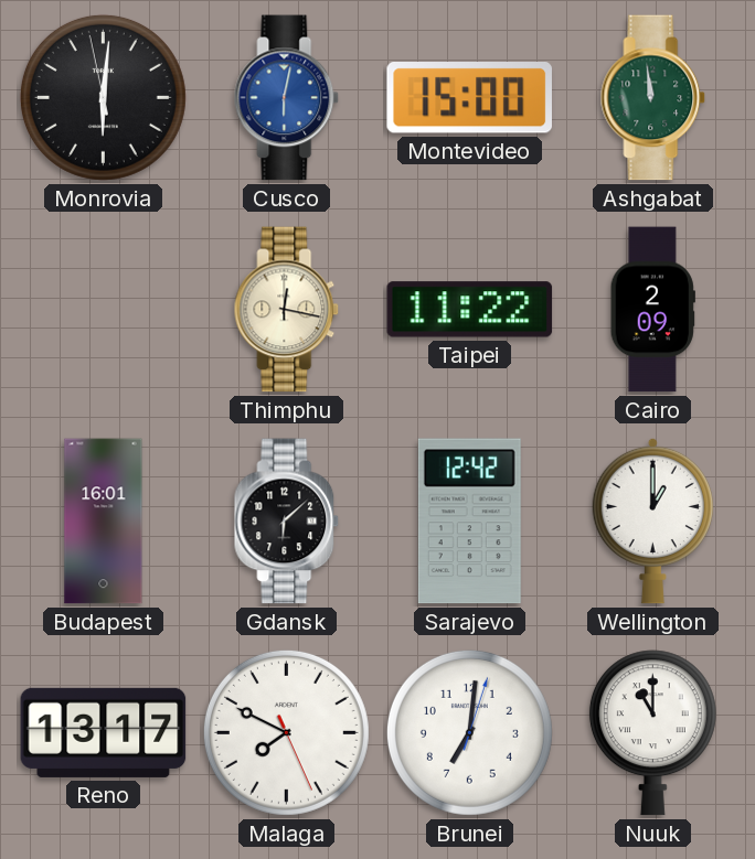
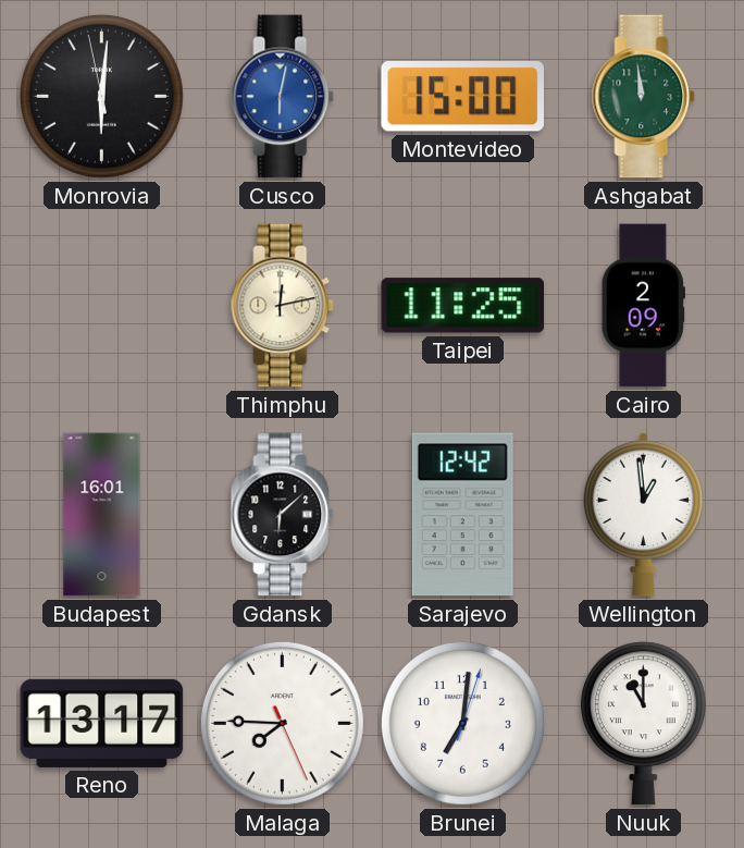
Thimphu: 12:17 -> 12:13 (283, 306)
Taipei: 11:22 -> 11:25 (463, 306)
Wellington: 1:00 -> 12:59 (643, 514)
Malaga: 7:49 -> 7:45 (282, 723)
